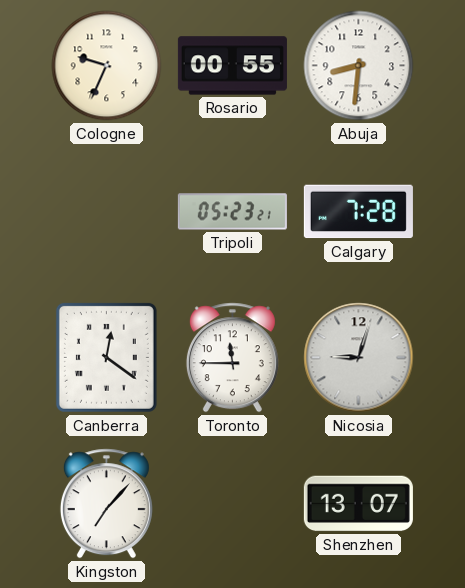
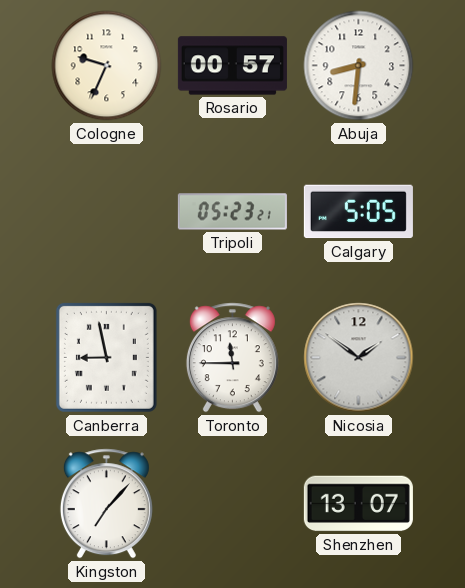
Rosario: 00:55 -> 00:57 (232, 66)
Calgary: 7:28 -> 5:05 (358, 212)
Canberra: 12:21 -> 8:58 (106, 357)
Nicosia: 9:03 -> 1:51 (359, 358)
